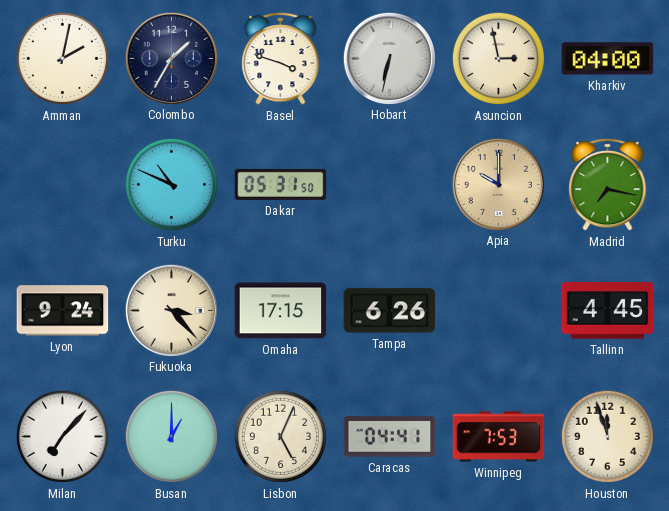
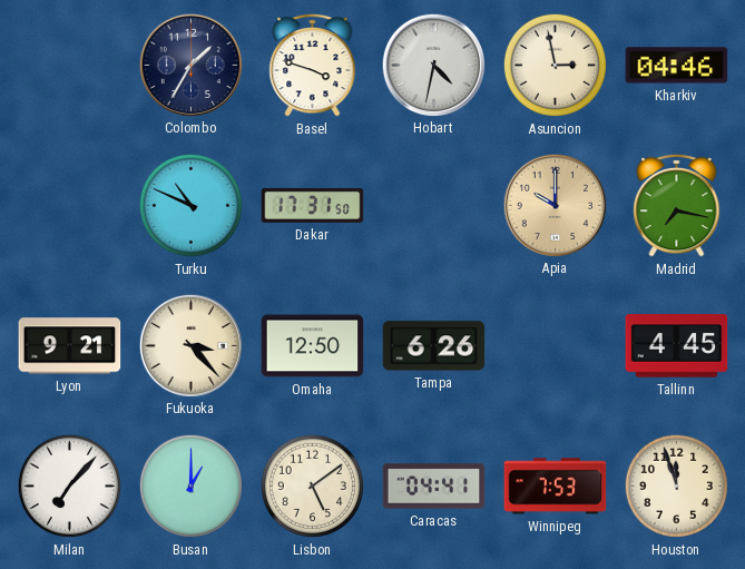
Amman: 2:02 -> none (62, 58)
Hobart: 6:32 -> 4:32 (433, 65)
Kharkiv: 04:00 -> 04:46 (677, 66)
Dakar: 05:31 -> 17:31 (313, 205)
Lyon: 9:24 -> 9:21 (70, 346)
Omaha: 17:15 -> 12:50 (313, 346)
Lisbon: 5:04 -> 5:09 (312, 485)
